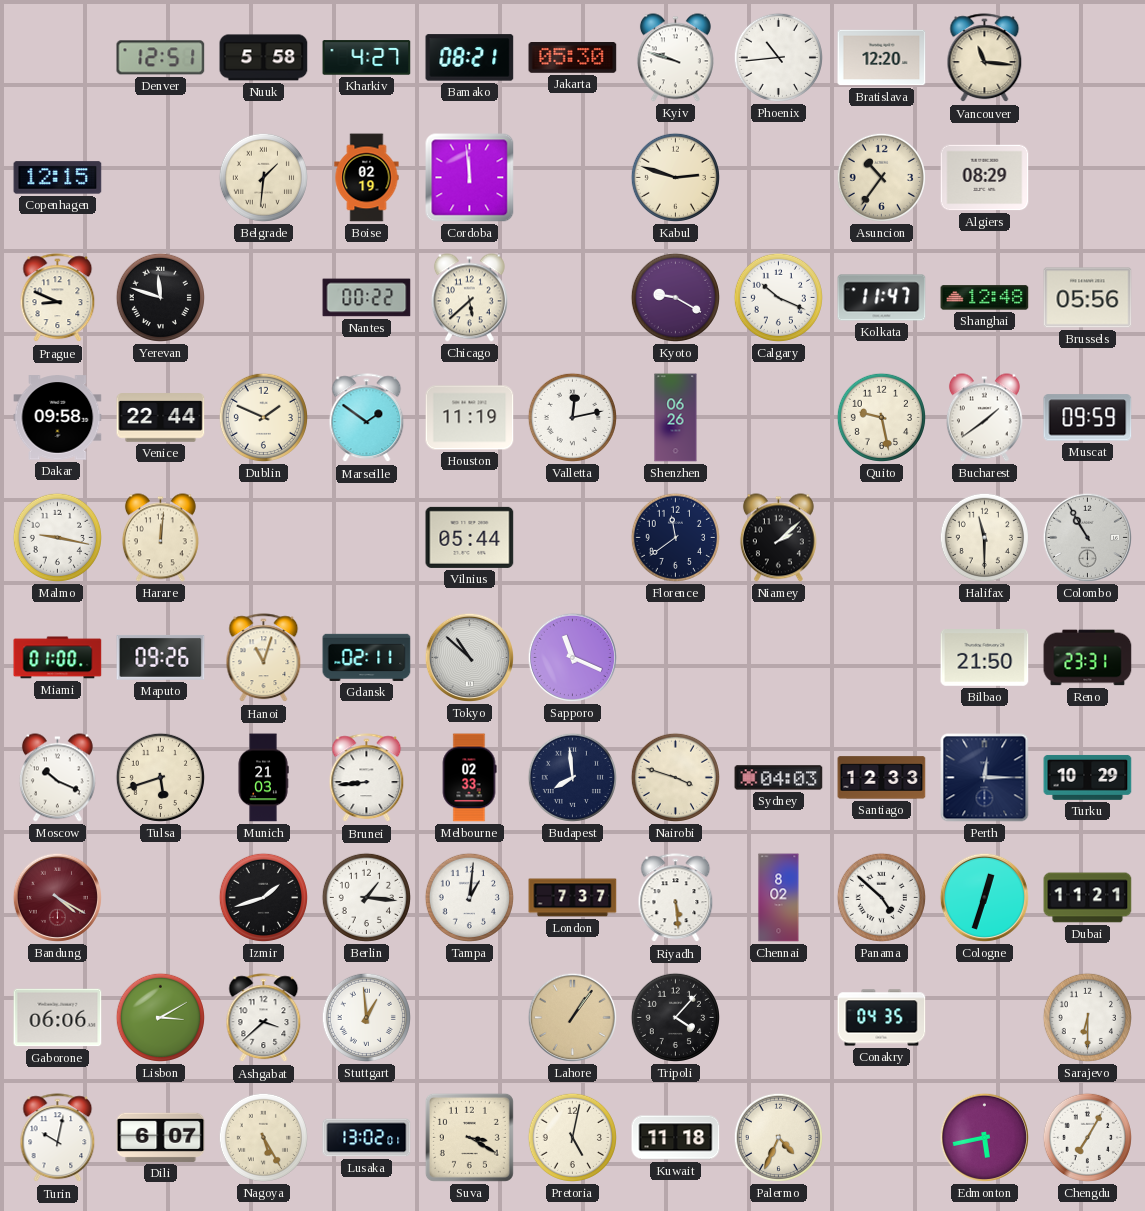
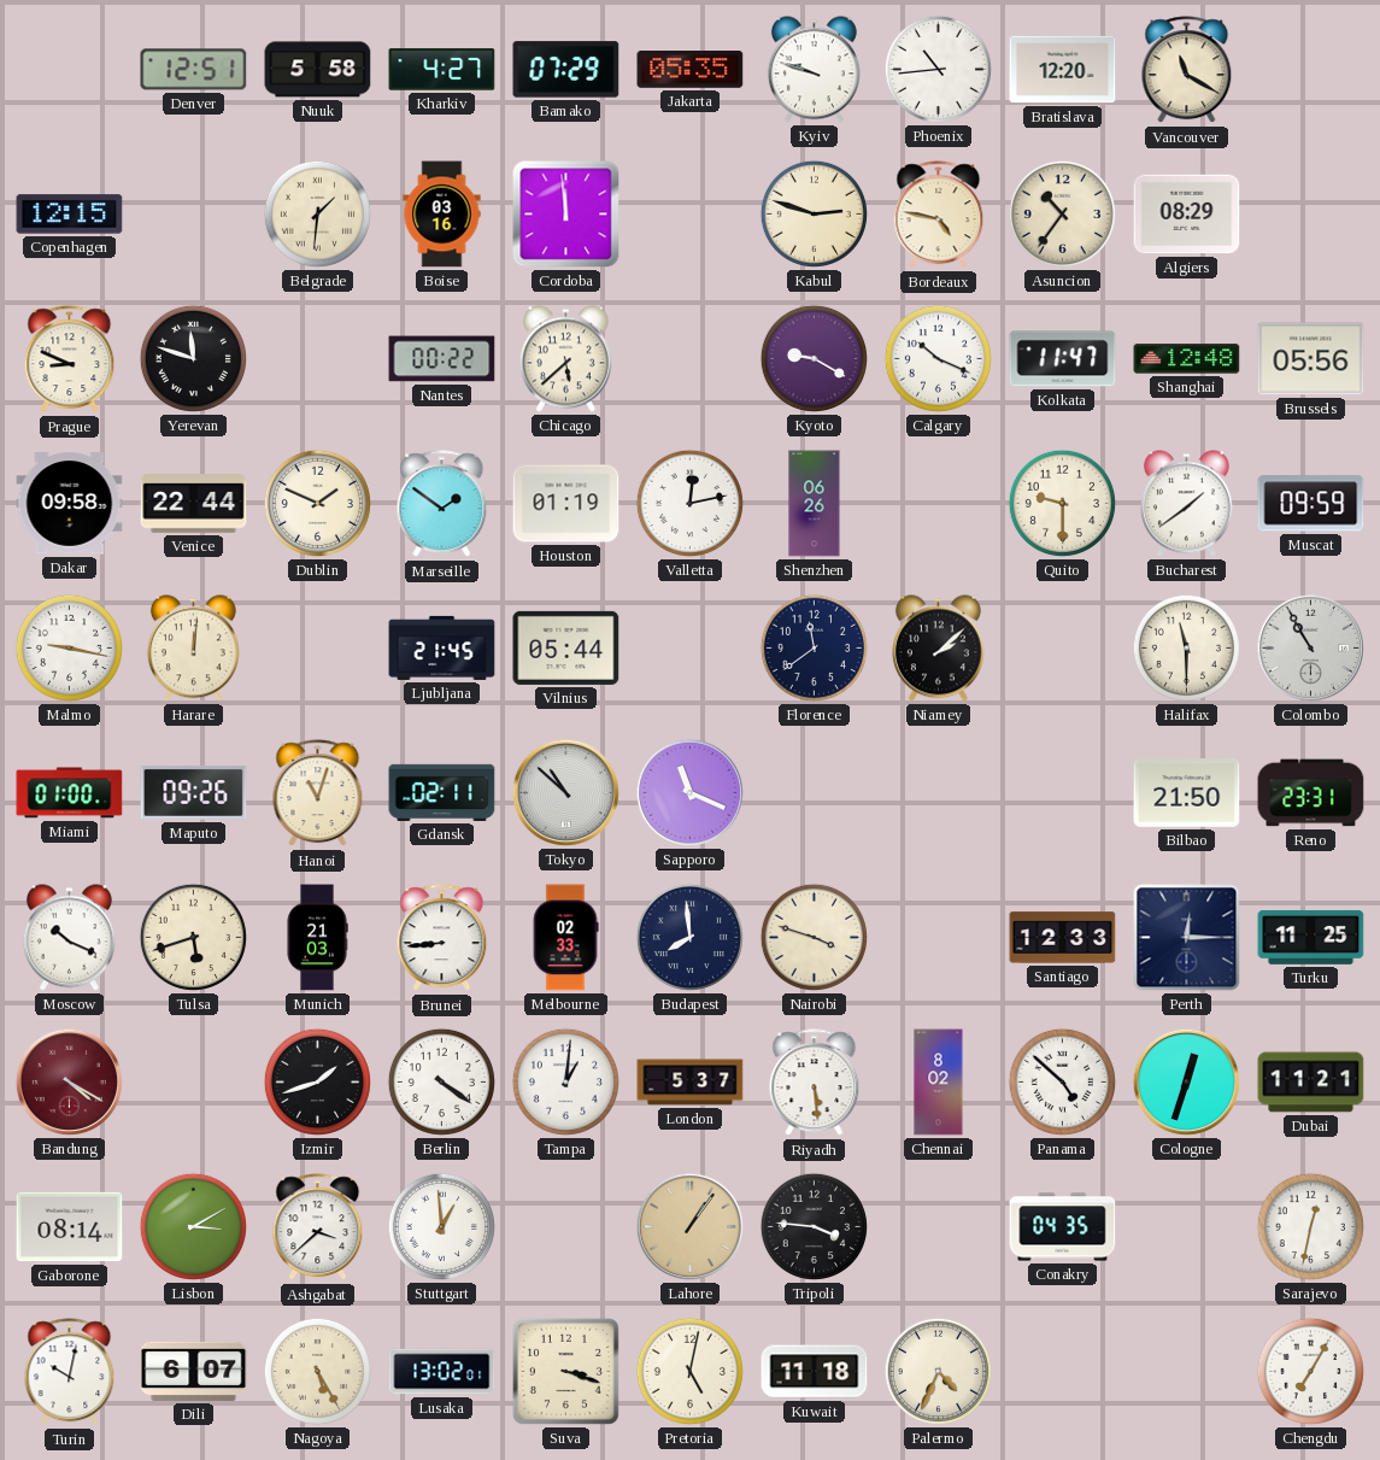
Bamako: 08:21 -> 07:29 (566, 70)
Jakarta: 05:30 -> 05:35 (691, 70)
Vancouver: 11:16 -> 11:20 (1187, 70)
Boise: 02:19 -> 03:16 (442, 215)
Bordeaux: none -> 4:47 (939, 215)
Houston: 11:19 -> 01:19 (566, 504)
Quito: 9:28 -> 9:30 (1062, 503)
Ljubljana: none -> 21:45 (442, 647)
Sydney: 04:03 -> none (779, 778)
Turku: 10:29 -> 11:25 (1311, 937)
Berlin: 1:16 -> 4:21 (441, 1081)
London: 7:37 -> 5:37 (691, 1083)
Gaborone: 06:06 -> 08:14 (70, 1227)
Tripoli: 4:07 -> 3:46 (814, 1226)
Sarajevo: 6:30 -> 12:32 (1310, 1226)
Suva: 3:20 -> 3:18 (565, 1371)
Edmonton: 5:43 -> none (984, 1137)
